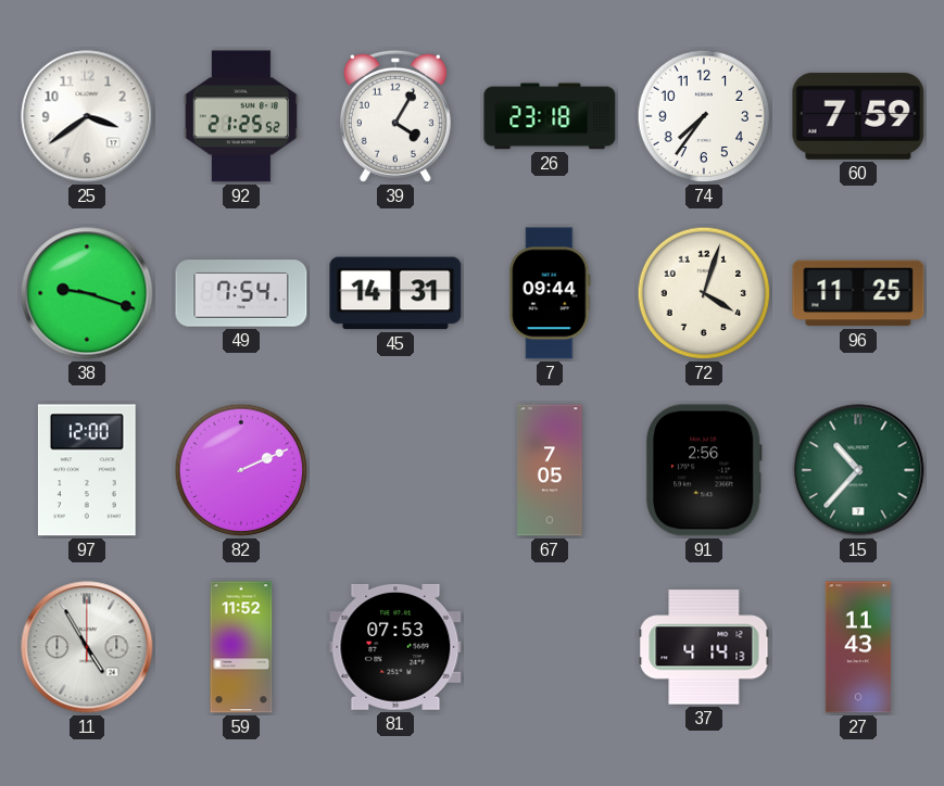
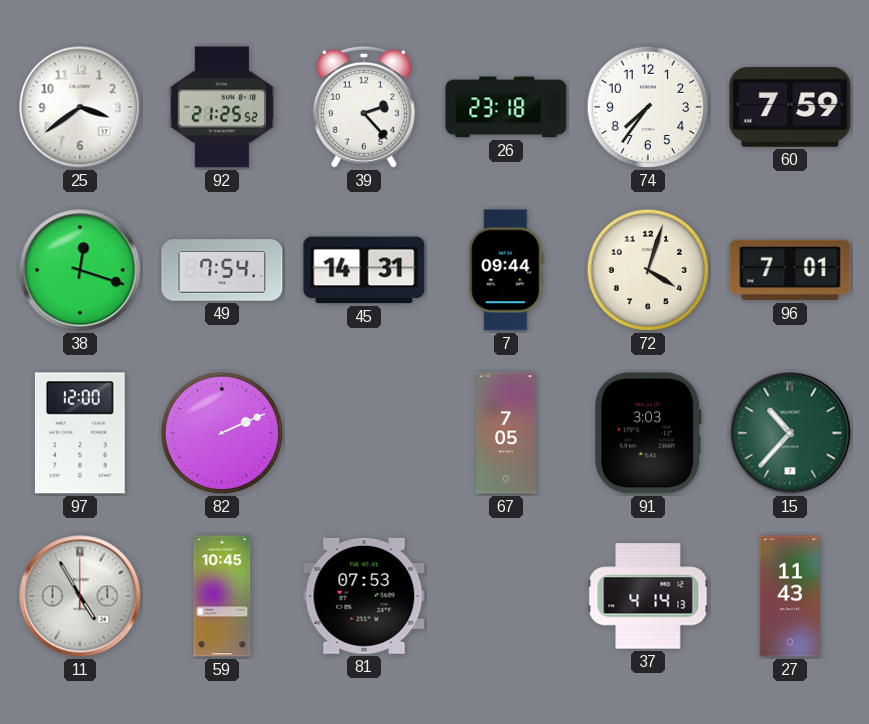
39: 4:05 -> 2:23 (364, 107)
38: 9:18 -> 12:18 (80, 270)
96: 11:25 -> 7:01 (790, 270)
91: 2:56 -> 3:03 (648, 433)
59: 11:52 -> 10:45 (222, 596)
